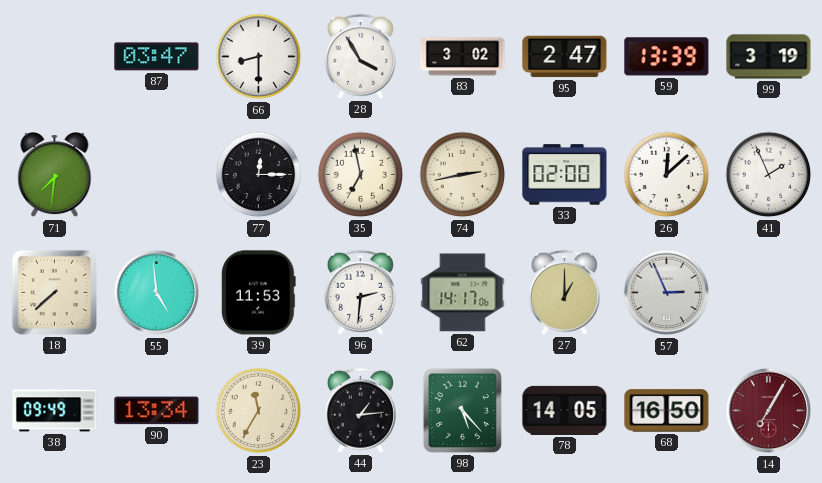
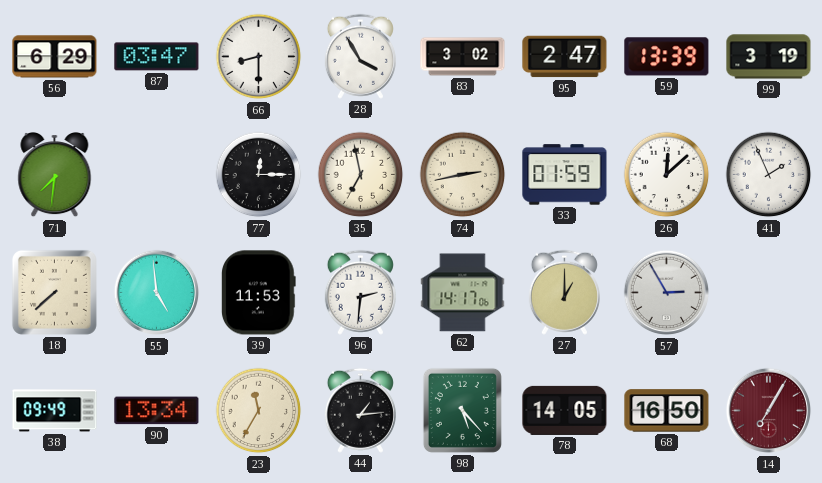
56: none -> 6:29 (55, 57)
33: 02:00 -> 01:59 (565, 175)
57: 2:56 -> 2:55 (667, 293)
